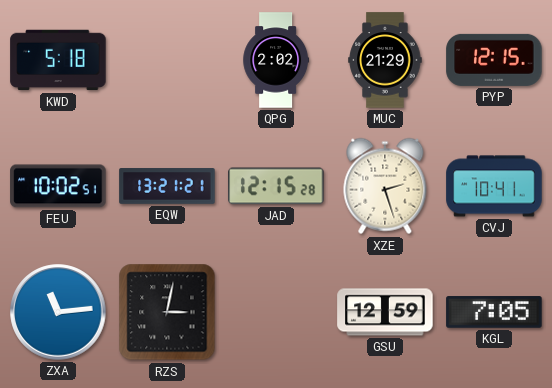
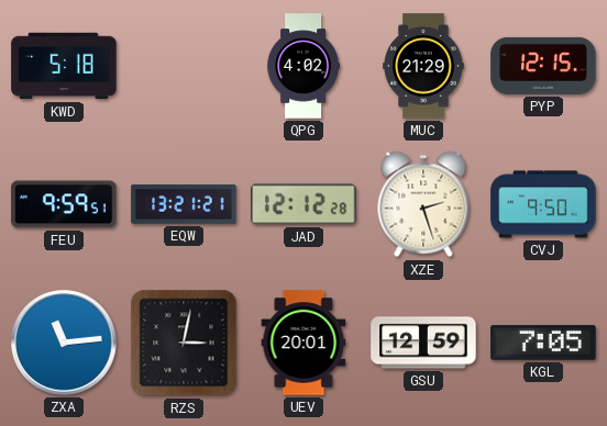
QPG: 2:02 -> 4:02 (304, 66)
FEU: 10:02 -> 9:59 (64, 204)
JAD: 12:15 -> 12:12 (304, 204)
CVJ: 10:41 -> 9:50 (543, 204)
UEV: none -> 20:01 (304, 343)
